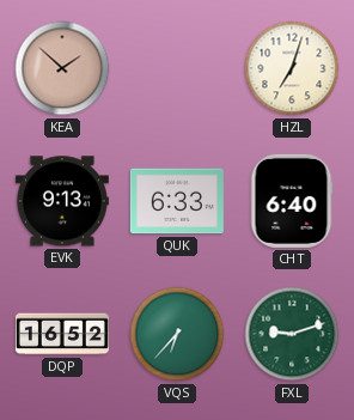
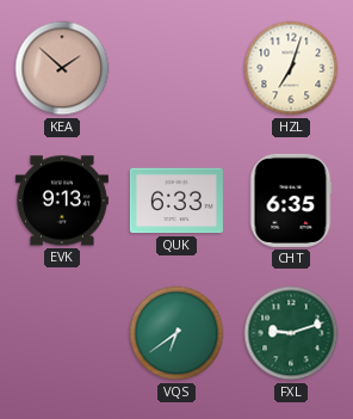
CHT: 6:40 -> 6:35 (291, 201)
DQP: 16:52 -> none (62, 334)
VQS: 6:37 -> 6:39 (176, 333)
